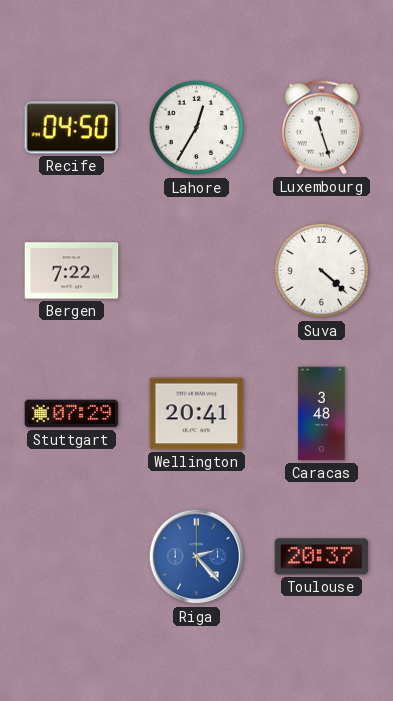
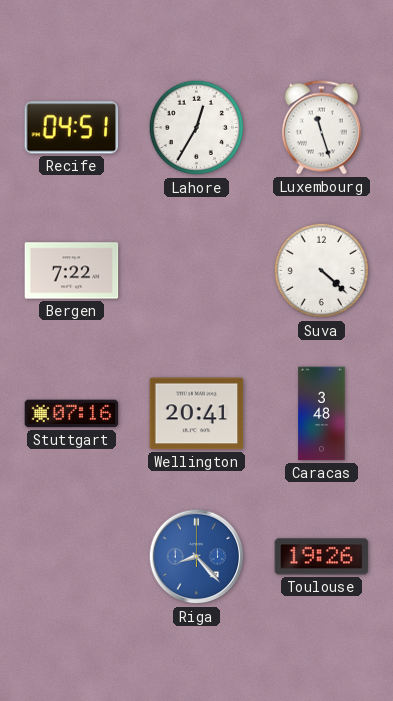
Recife: 04:50 -> 04:51 (72, 128)
Stuttgart: 07:29 -> 07:16 (72, 414)
Riga: 2:23 -> 8:23 (197, 557)
Toulouse: 20:37 -> 19:26 (322, 557)
